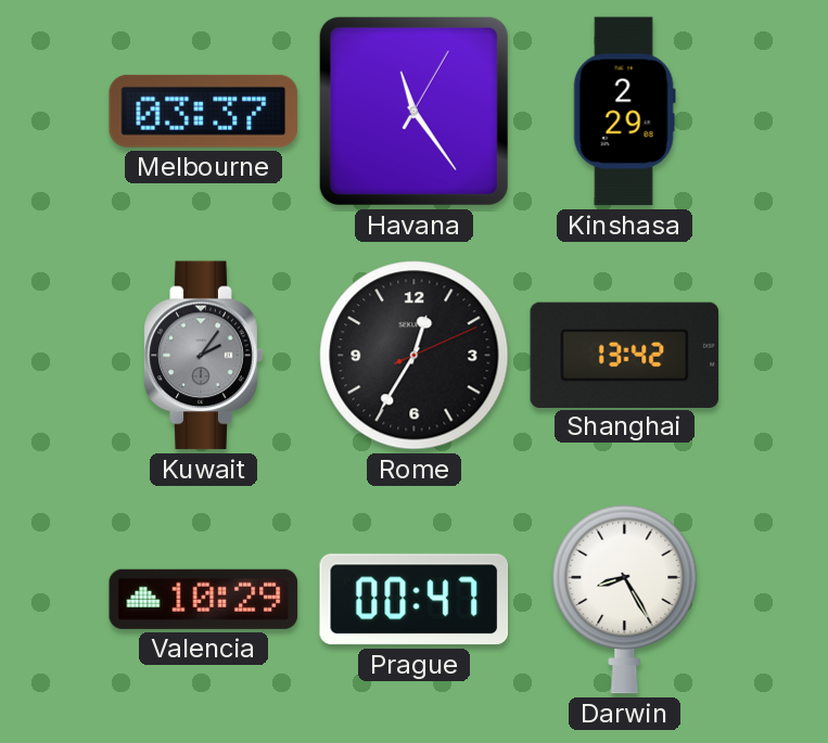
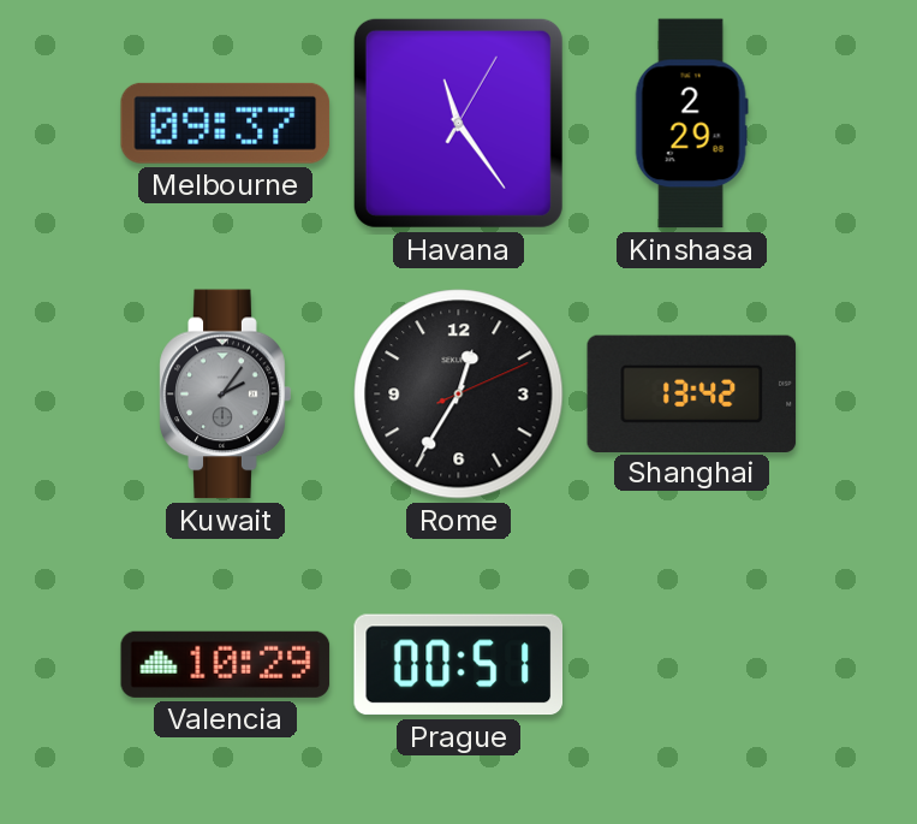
Melbourne: 03:37 -> 09:37 (225, 123)
Prague: 00:47 -> 00:51 (458, 665)
Darwin: 8:25 -> none (625, 599)
